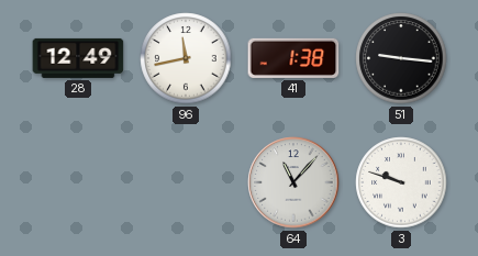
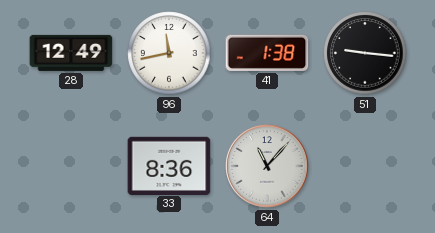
33: none -> 8:36 (169, 165)
3: 9:48 -> none (401, 182)
